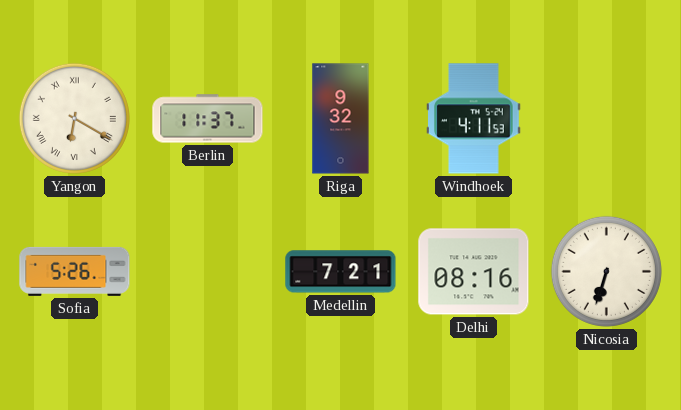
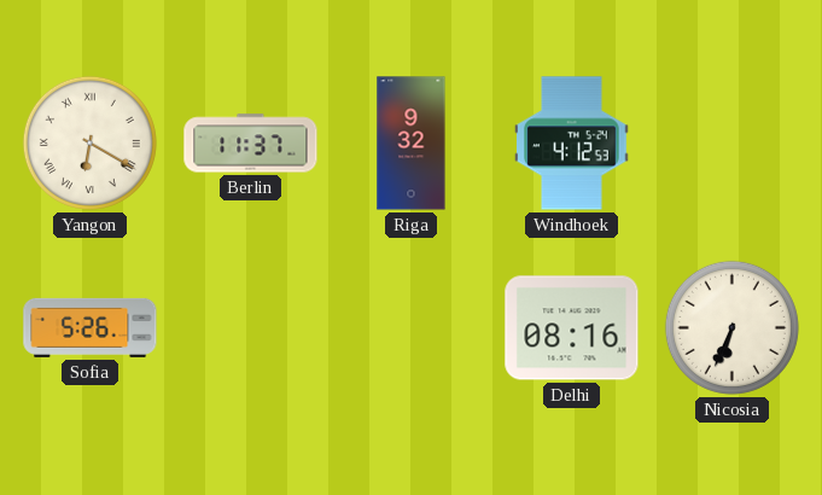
Windhoek: 4:11 -> 4:12 (572, 144)
Medellin: 7:21 -> none (341, 272)
Nicosia: 6:33 -> 6:34 (731, 327)
